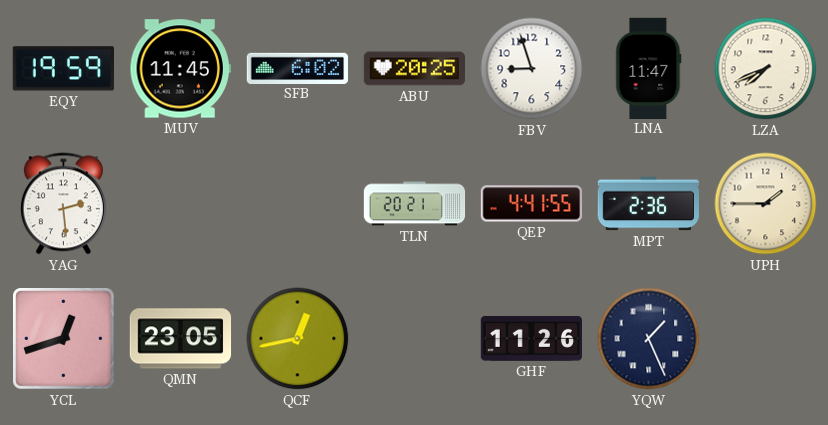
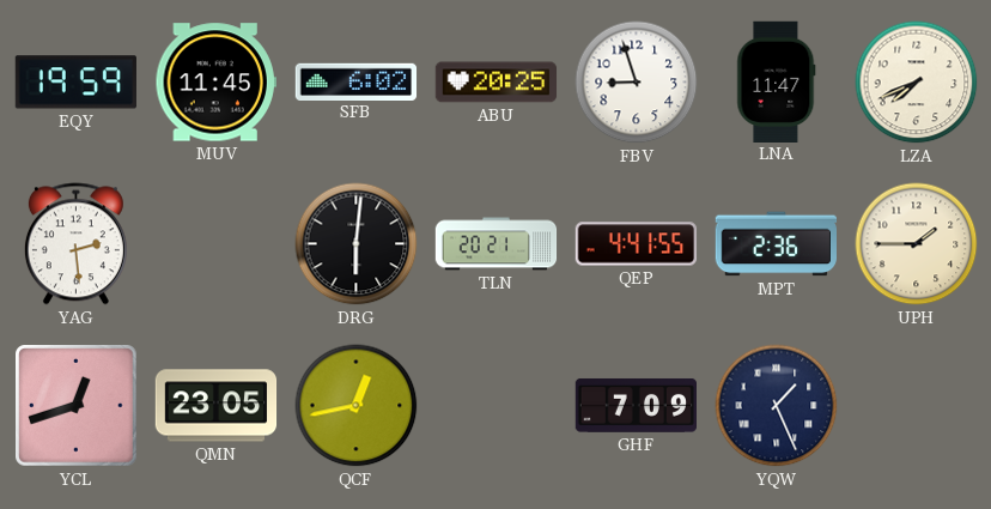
DRG: none -> 6:01 (357, 244)
GHF: 11:26 -> 7:09 (636, 405)
